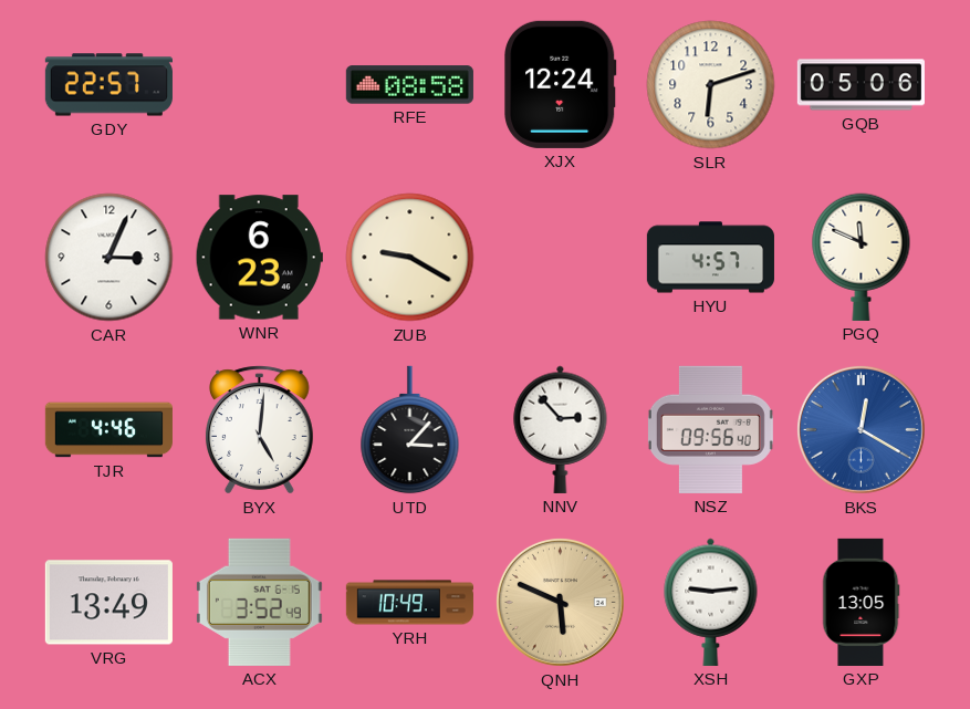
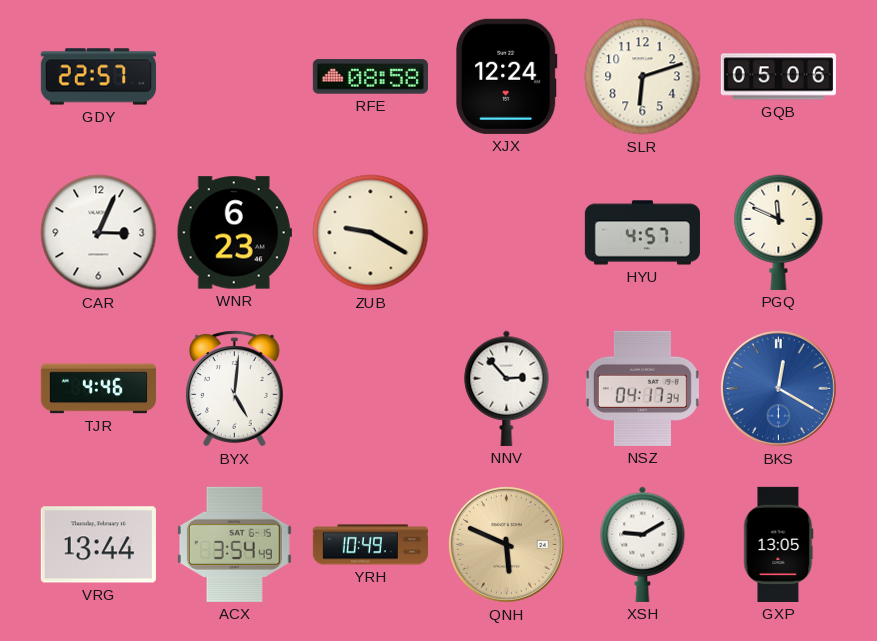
UTD: 3:07 -> none (410, 430)
NSZ: 09:56 -> 04:17 (642, 388)
VRG: 13:49 -> 13:44 (98, 545)
ACX: 3:52 -> 3:54 (234, 544)
XSH: 9:14 -> 9:10 (643, 544)
